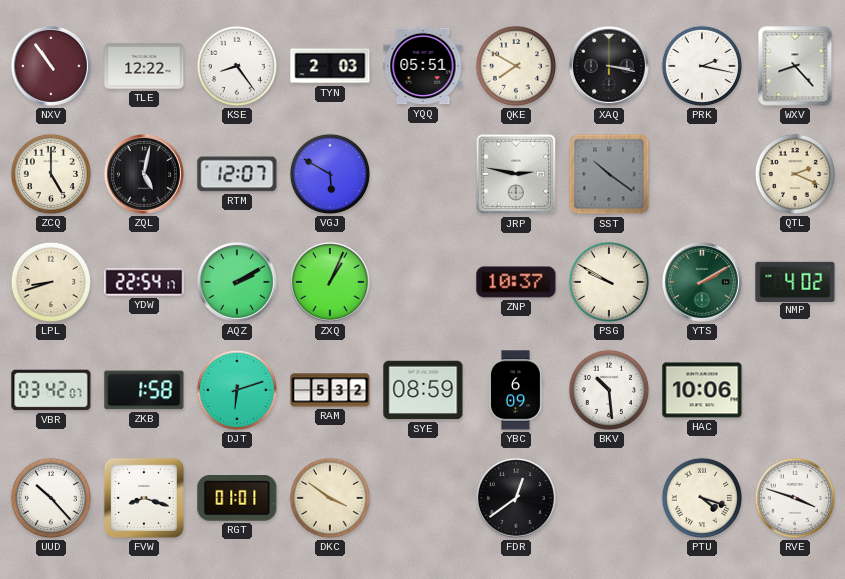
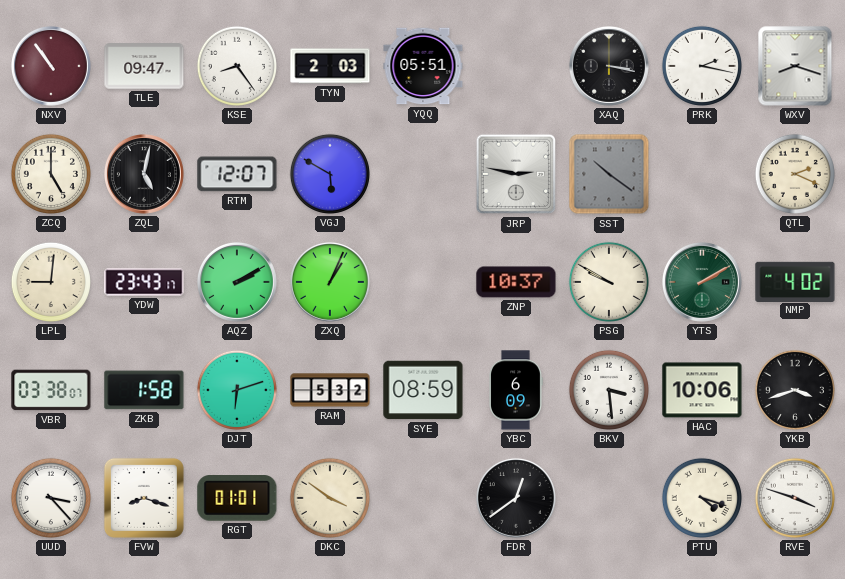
TLE: 12:22 -> 09:47 (144, 66)
QKE: 7:50 -> none (516, 66)
WXV: 8:23 -> 8:18 (795, 66)
LPL: 8:42 -> 9:01 (51, 282)
YDW: 22:54 -> 23:43 (144, 282)
VBR: 03:42 -> 03:38 (51, 390)
BKV: 10:29 -> 3:29 (609, 390)
YKB: none -> 3:42 (795, 390)
UUD: 10:23 -> 3:23 (51, 498)
